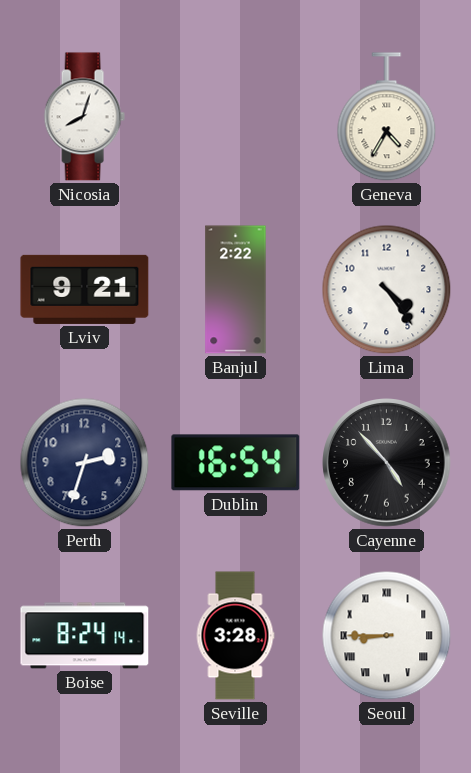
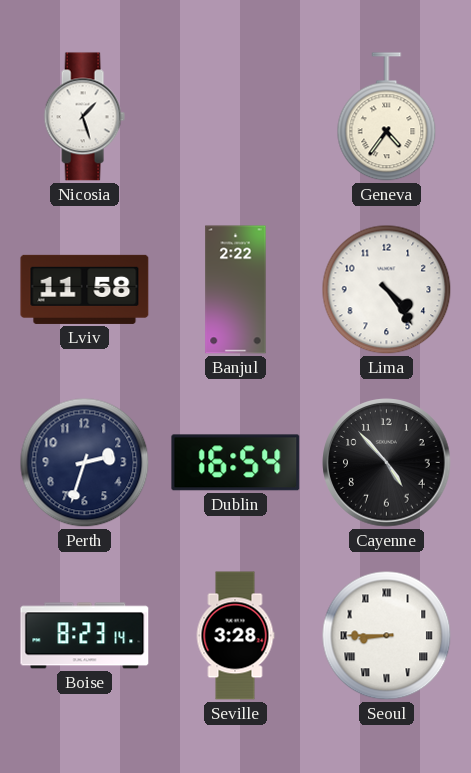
Nicosia: 8:03 -> 1:27 (84, 117)
Geneva: 4:35 -> 4:36 (387, 117)
Lviv: 9:21 -> 11:58 (85, 289)
Boise: 8:24 -> 8:23 (85, 636)
